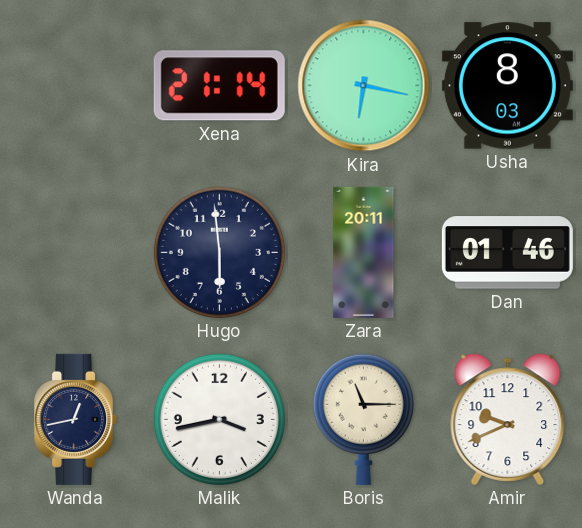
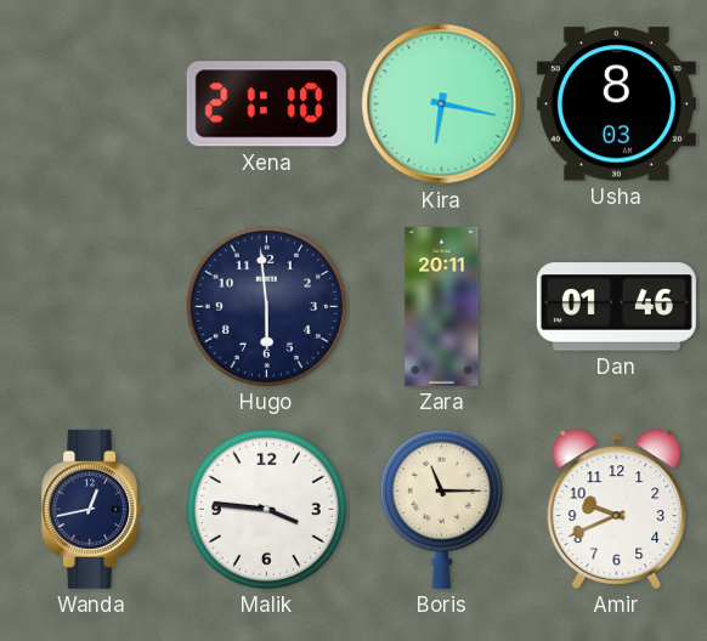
Xena: 21:14 -> 21:10 (266, 104)
Malik: 3:43 -> 3:46 (266, 509)
